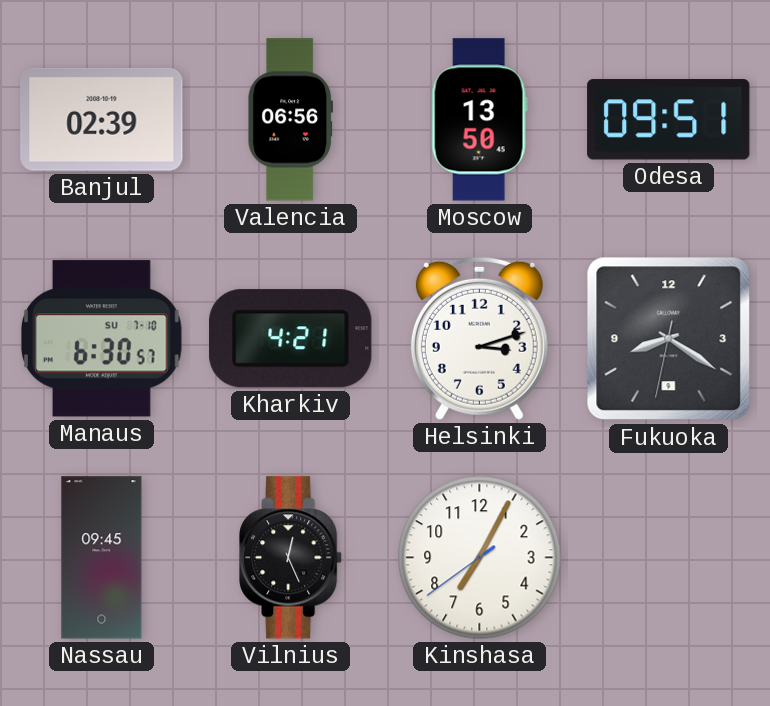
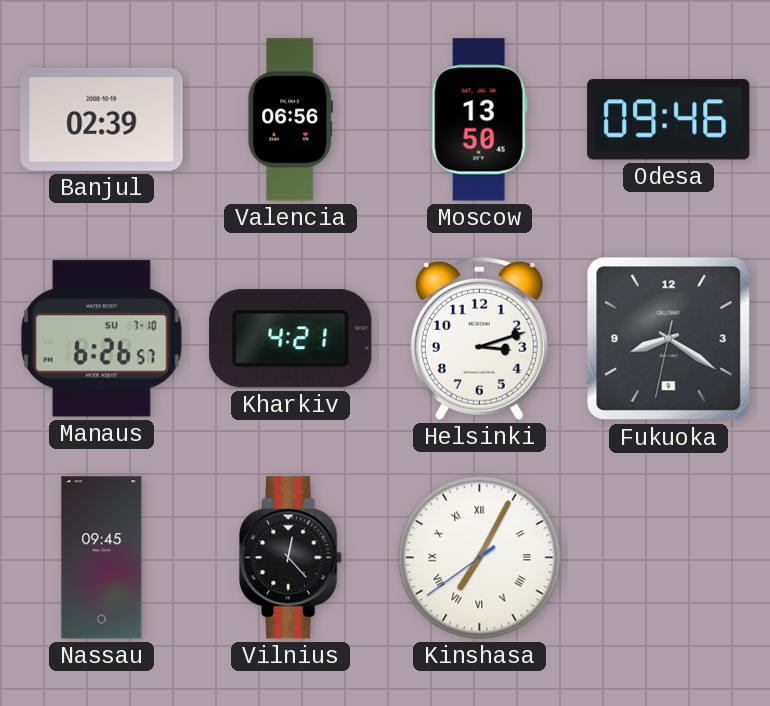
Odesa: 09:51 -> 09:46 (669, 120)
Manaus: 6:30 -> 6:26 (101, 339)
Vilnius: 12:26 -> 12:23 (291, 558)
Kinshasa numerals: Arabic -> Roman (480, 558)
